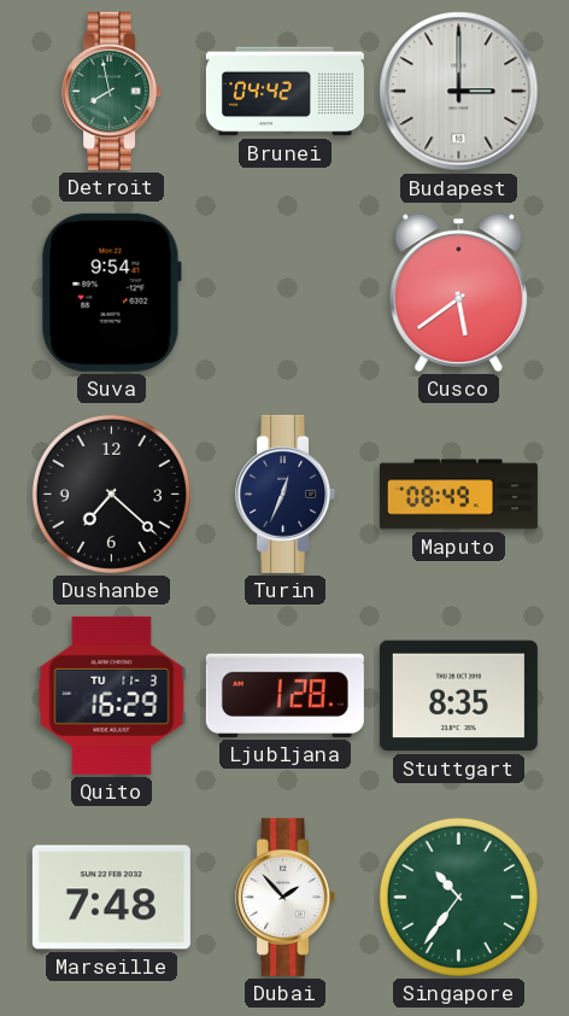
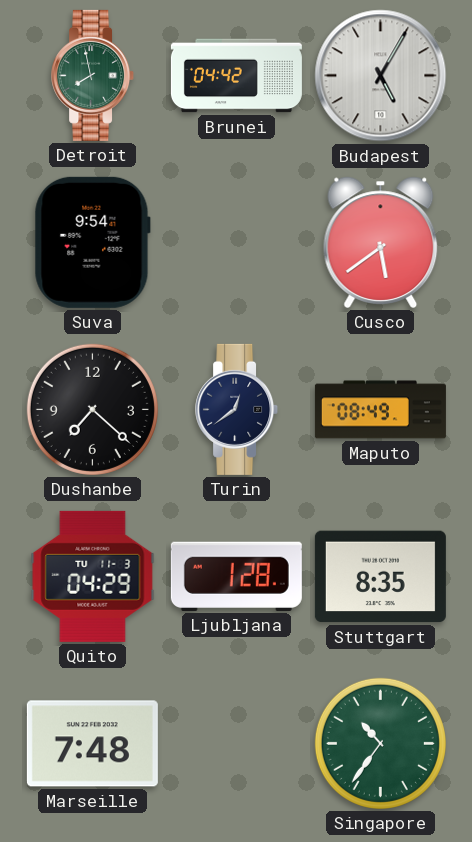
Budapest: 3:00 -> 5:05 (381, 76)
Turin: 12:34 -> 12:39 (237, 409)
Quito: 16:29 -> 04:29 (93, 576)
Dubai: 1:53 -> none (286, 897)
